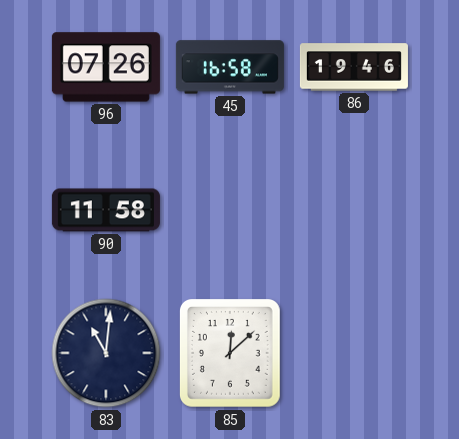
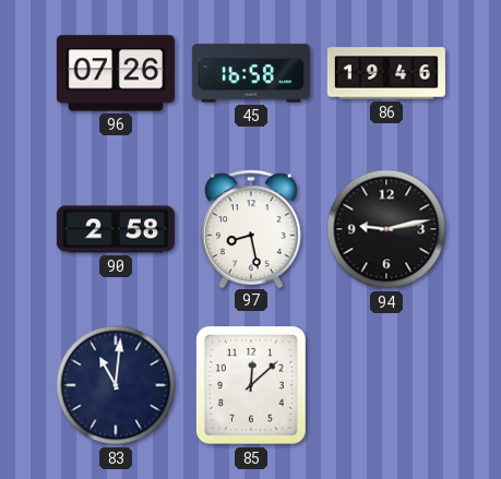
90: 11:58 -> 2:58 (116, 229)
97: none -> 8:28 (252, 228)
94: none -> 9:13 (386, 229)
